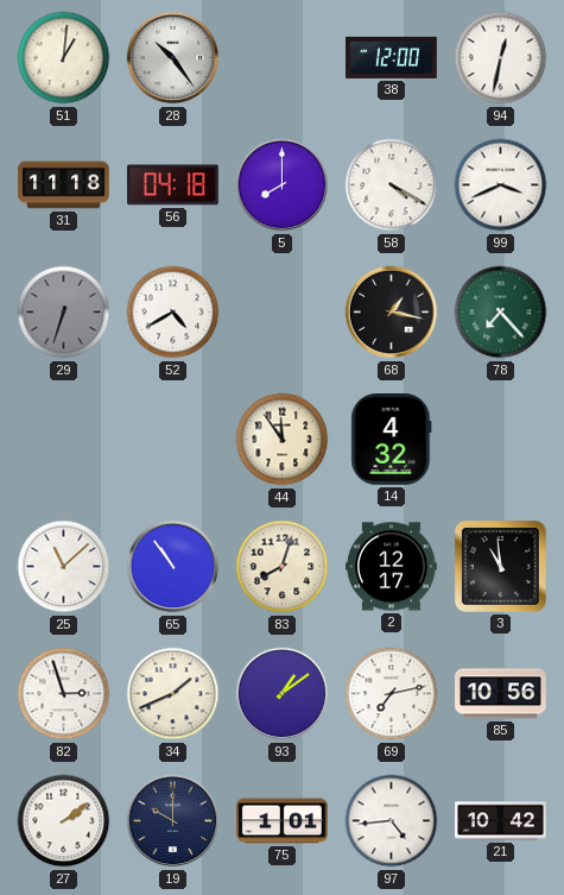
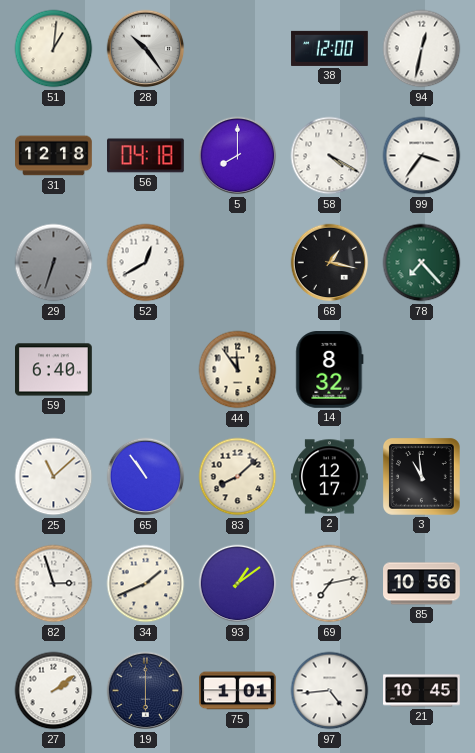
31: 11:18 -> 12:18 (54, 156)
99: 3:41 -> 3:36 (422, 156)
52: 4:40 -> 12:40 (146, 263)
59: none -> 6:40 (54, 370)
14: 4:32 -> 8:32 (330, 370)
83: 8:03 -> 8:08 (238, 477)
19: 10:00 -> 6:00 (146, 691)
21: 10:42 -> 10:45 (422, 691)
